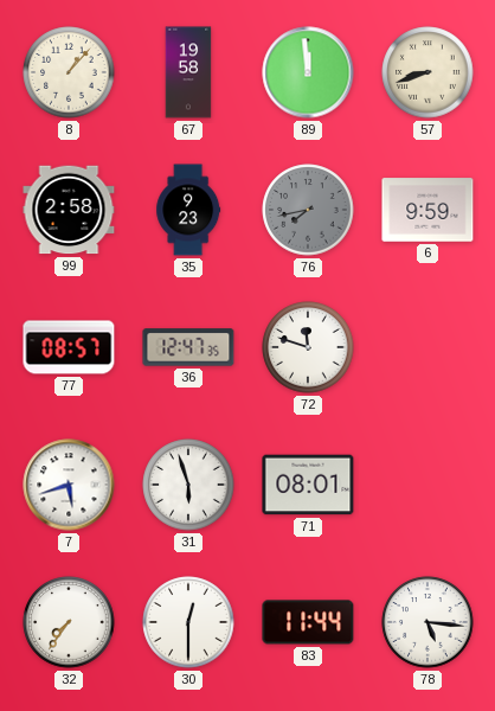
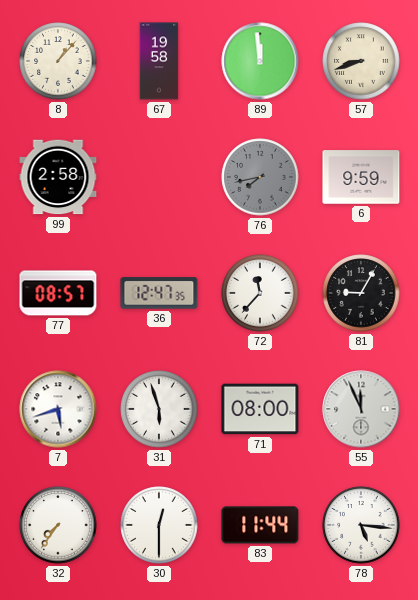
35: 9:23 -> none (188, 210)
72: 11:48 -> 11:37 (260, 293)
81: none -> 9:05 (361, 293)
71: 08:01 -> 08:00 (260, 409)
55: none -> 11:56 (361, 409)
